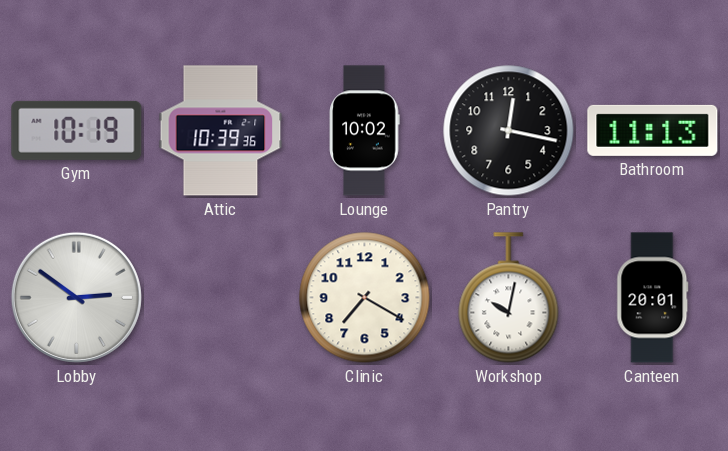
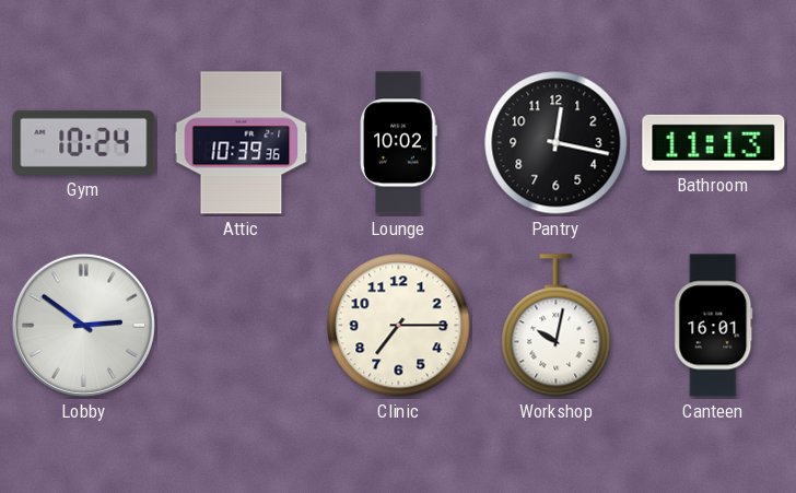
Gym: 10:19 -> 10:24 (84, 142)
Clinic: 7:20 -> 7:15 (399, 326)
Canteen: 20:01 -> 16:01 (714, 326)
